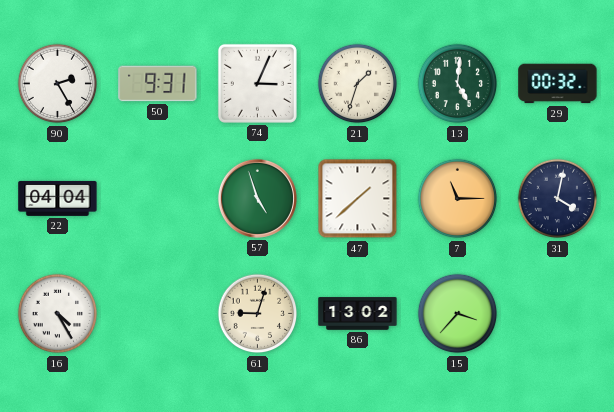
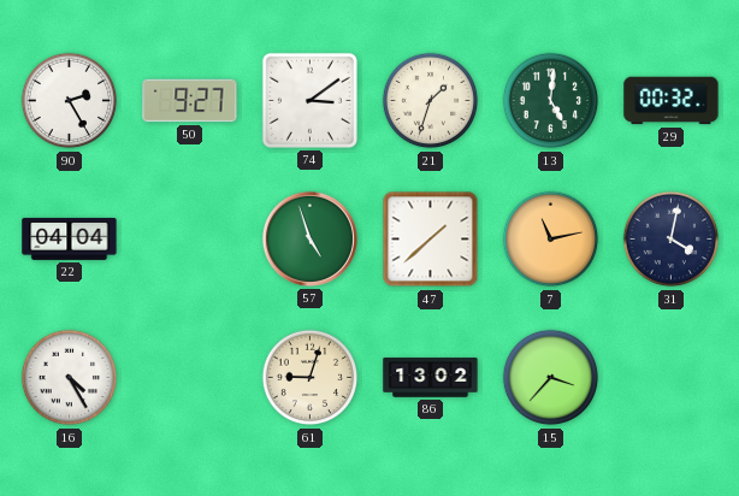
50: 9:31 -> 9:27 (190, 101)
74: 3:04 -> 3:09 (309, 100)
7: 11:15 -> 11:13 (551, 240)
